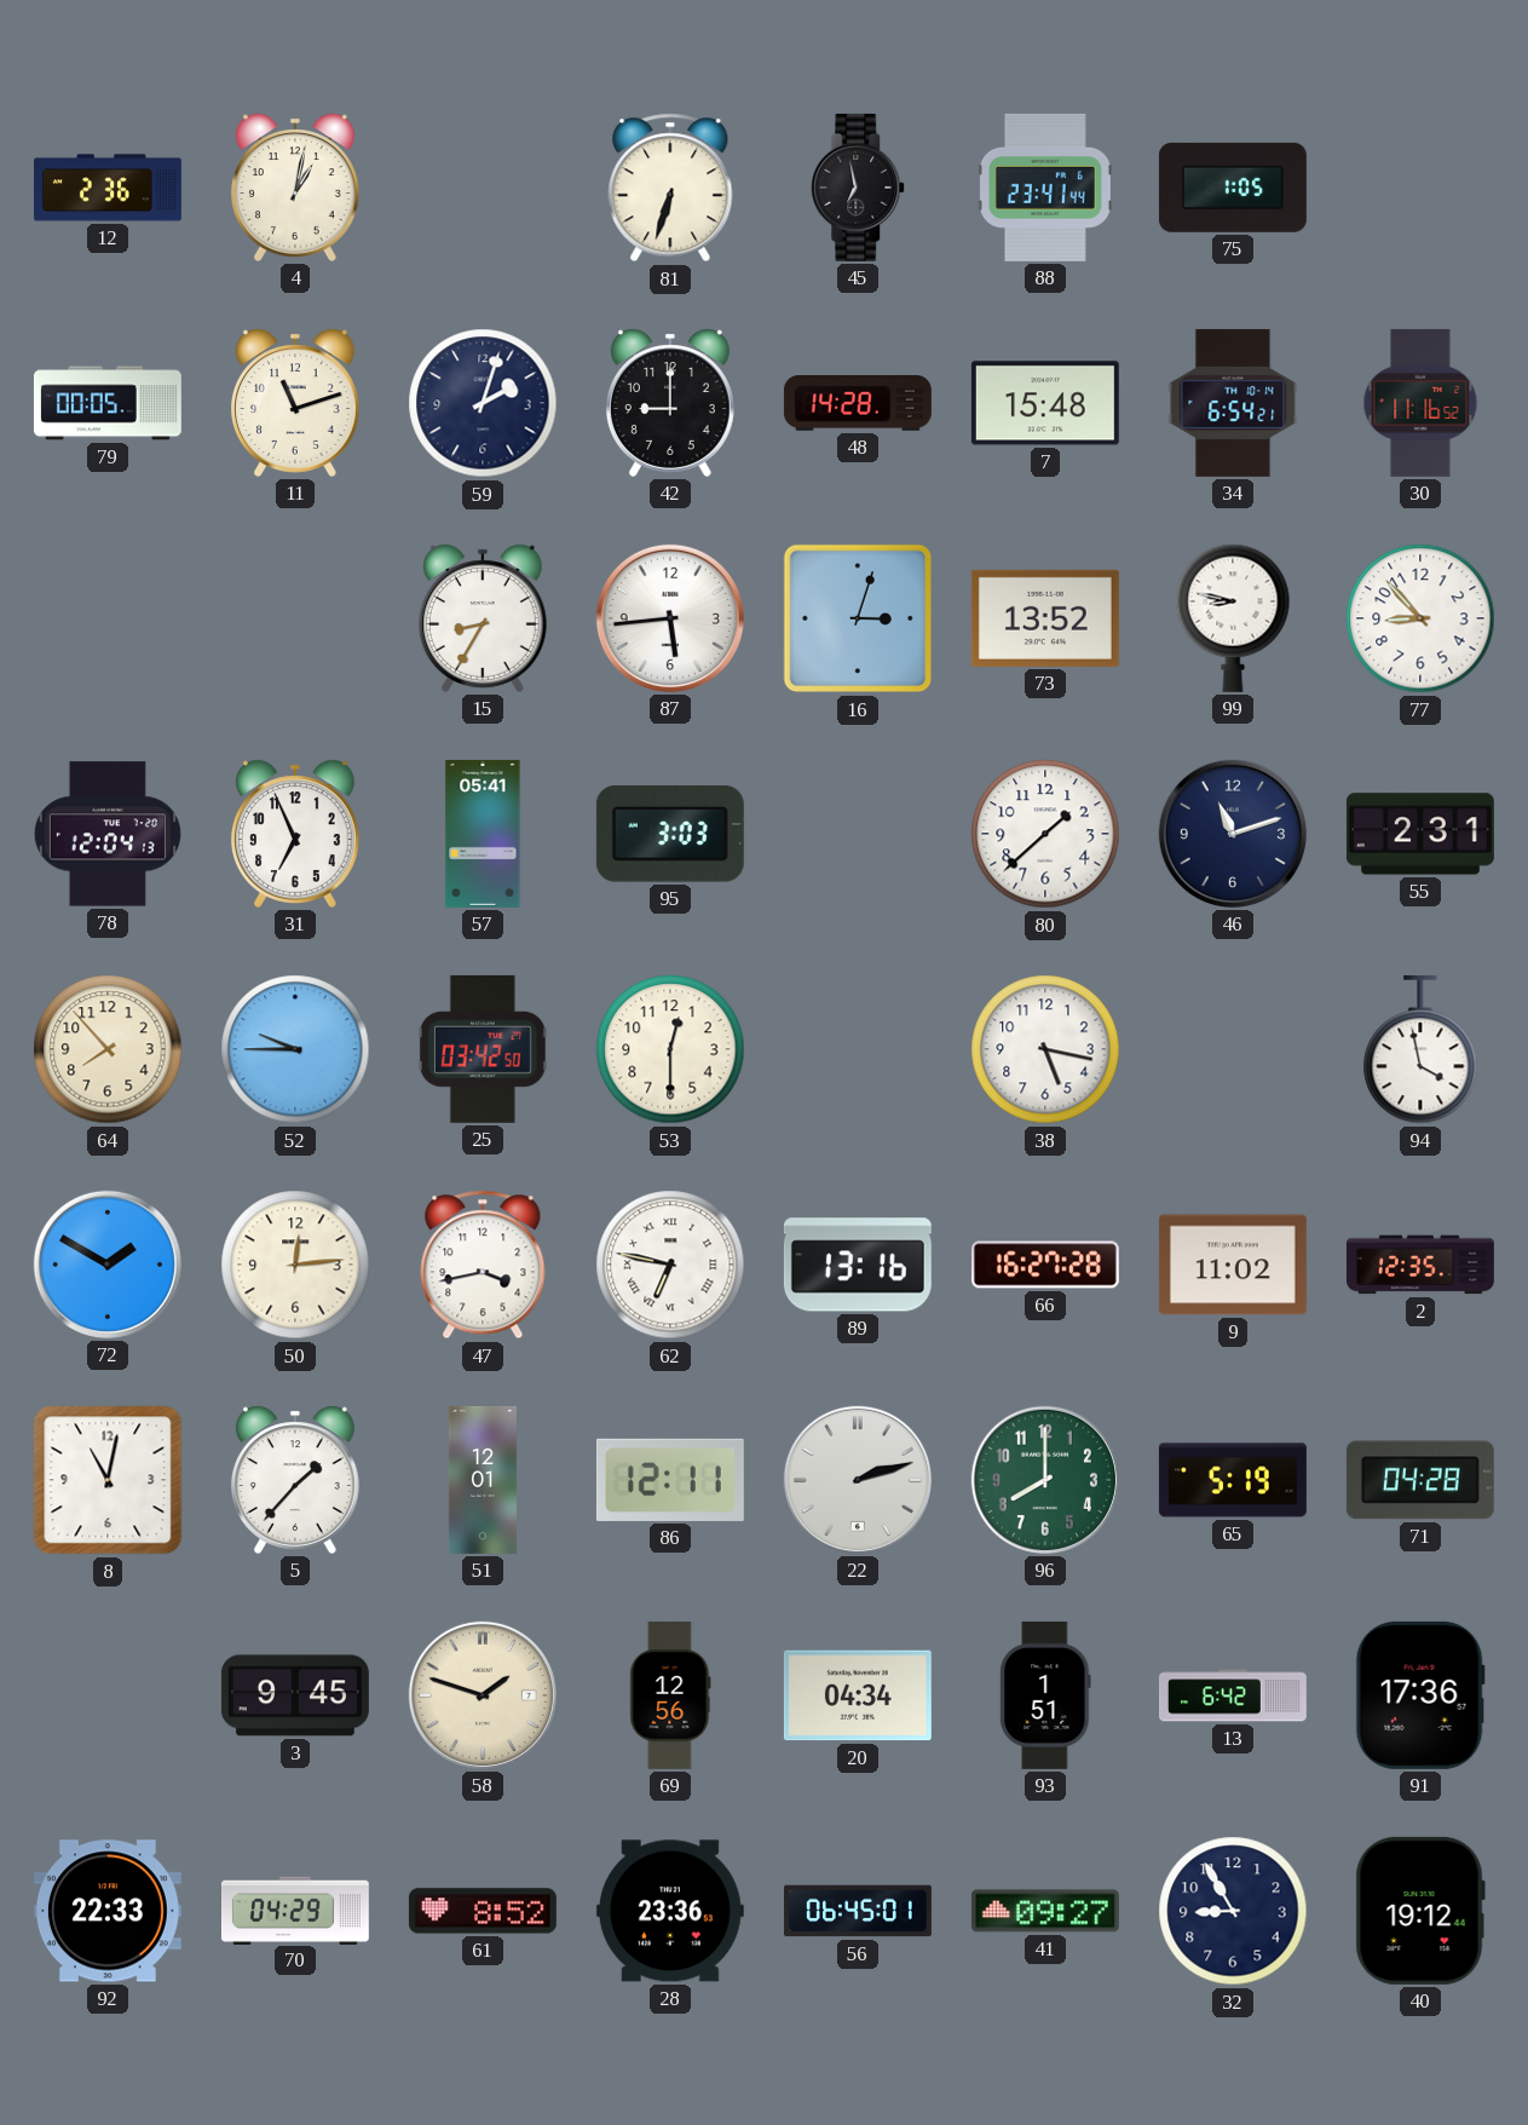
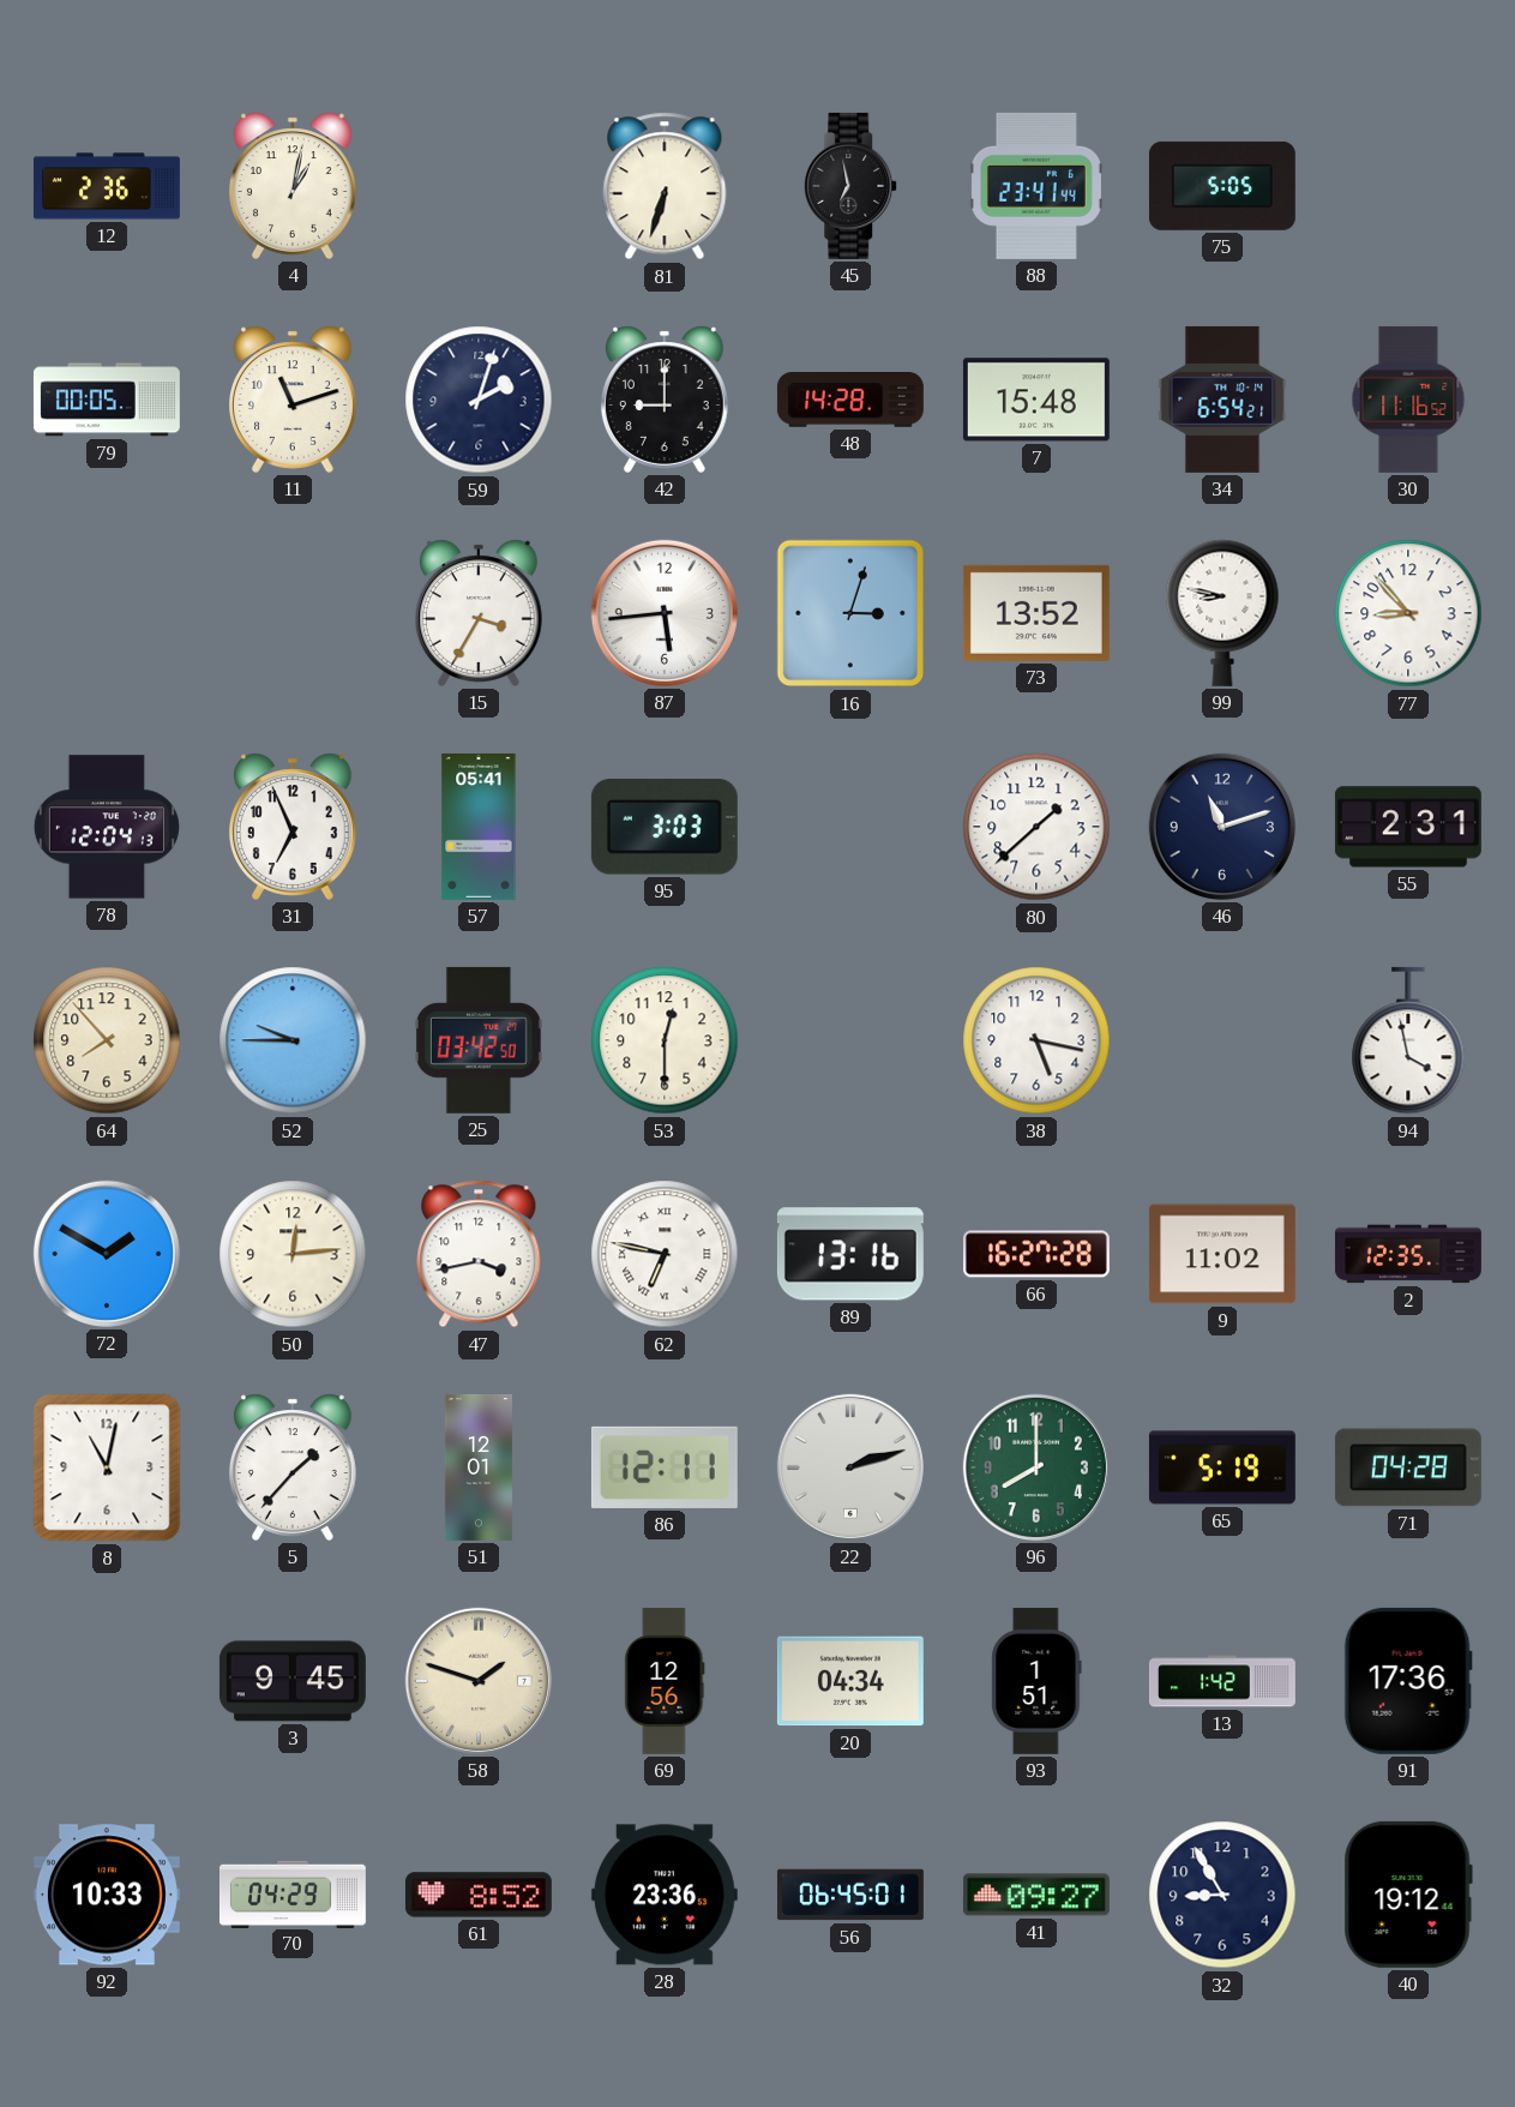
75: 1:05 -> 5:05 (1222, 186)
15: 8:35 -> 3:35 (479, 613)
13: 6:42 -> 1:42 (1222, 1681)
92: 22:33 -> 10:33 (107, 1895)
